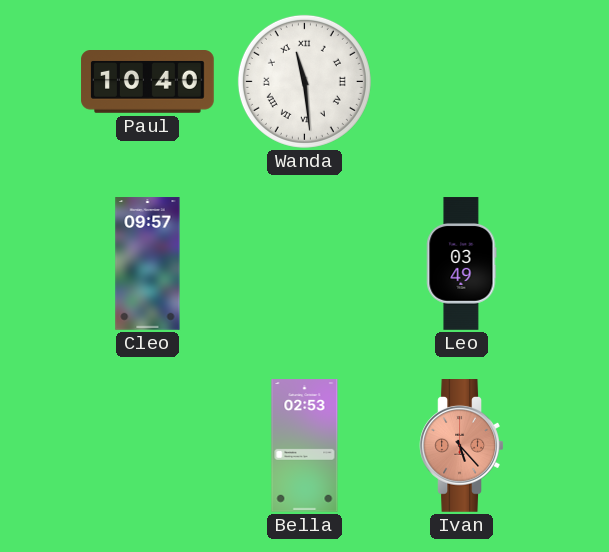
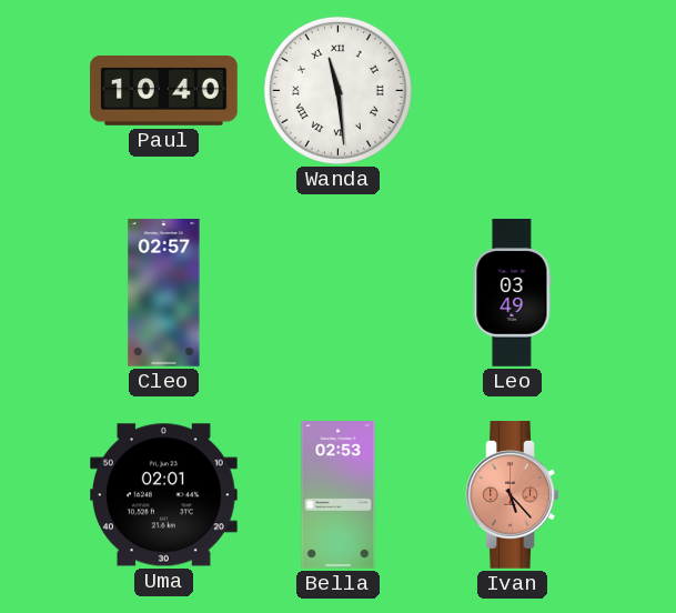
Cleo: 09:57 -> 02:57 (164, 293)
Uma: none -> 02:01 (164, 495)
